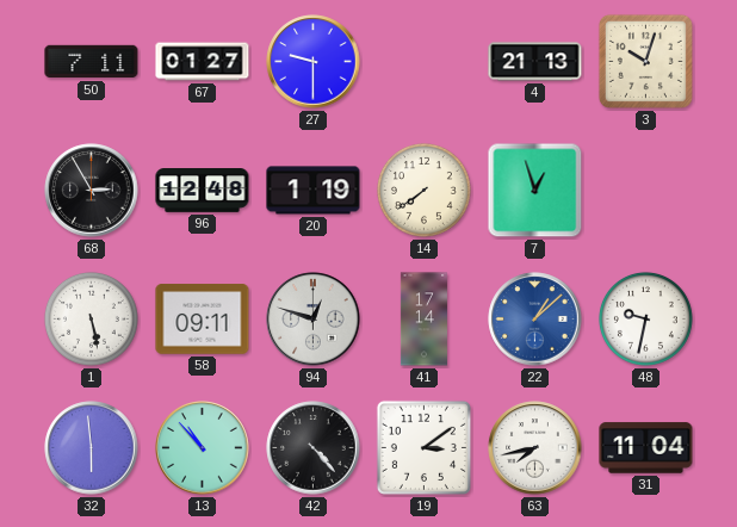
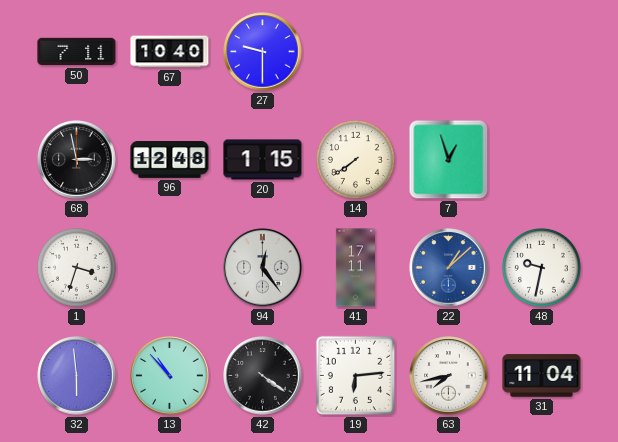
67: 01:27 -> 10:40 (170, 52)
4: 21:13 -> none (535, 62)
3: 10:03 -> none (645, 61)
68: 2:55 -> 2:58 (77, 160)
20: 1:19 -> 1:15 (263, 160)
1: 5:28 -> 3:33 (76, 267)
58: 09:11 -> none (203, 320)
94: 12:48 -> 12:24 (263, 268)
41: 17:14 -> 17:11 (355, 268)
42: 4:23 -> 4:21 (263, 376)
19: 3:09 -> 6:14 (355, 375)
